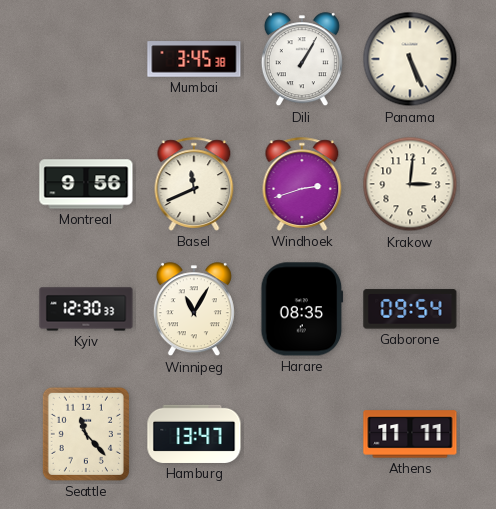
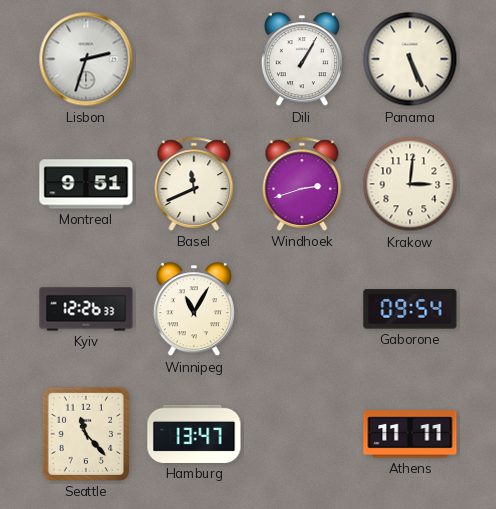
Lisbon: none -> 2:33 (86, 59)
Mumbai: 3:45 -> none (194, 59)
Montreal: 9:56 -> 9:51 (86, 184)
Kyiv: 12:30 -> 12:26 (86, 309)
Harare: 08:35 -> none (302, 309)
